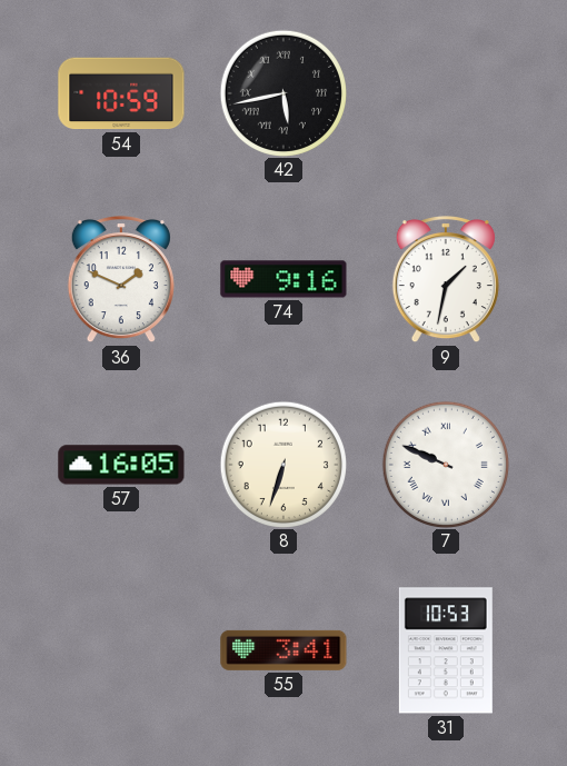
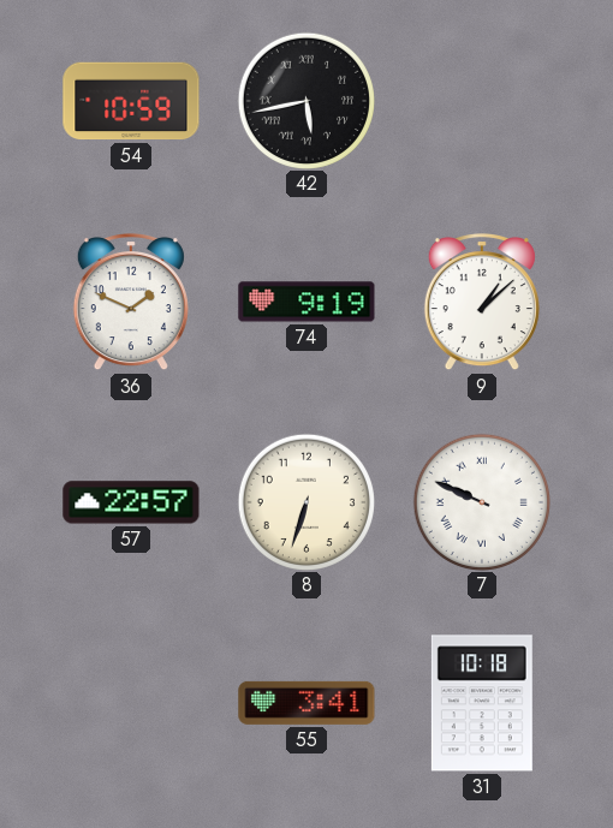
74: 9:16 -> 9:19 (306, 302)
9: 1:32 -> 1:08 (482, 302)
57: 16:05 -> 22:57 (131, 502)
31: 10:53 -> 10:18 (482, 703)
